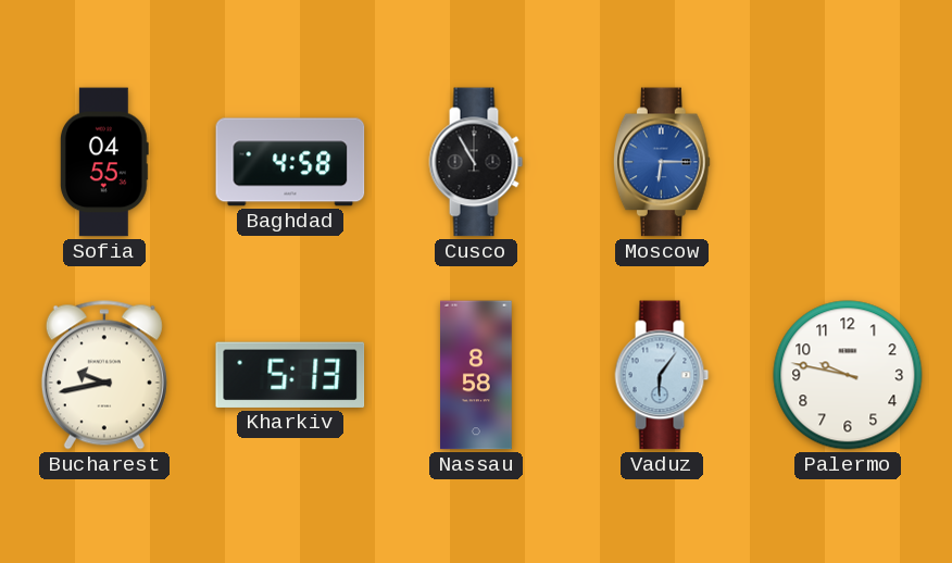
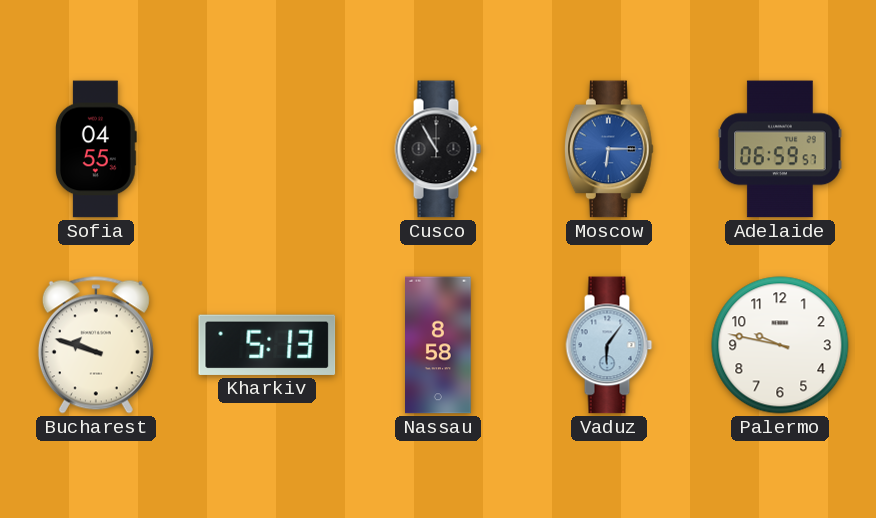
Baghdad: 4:58 -> none (290, 162)
Adelaide: none -> 06:59 (780, 149)
Bucharest: 9:43 -> 9:48 (96, 345)
